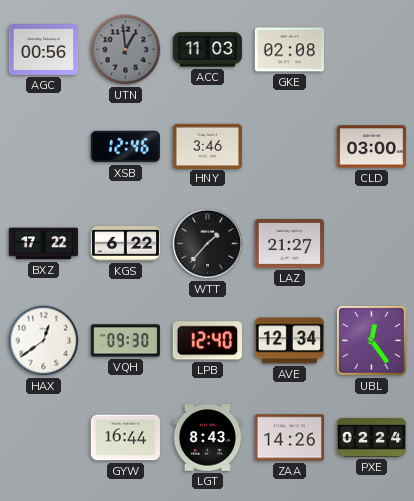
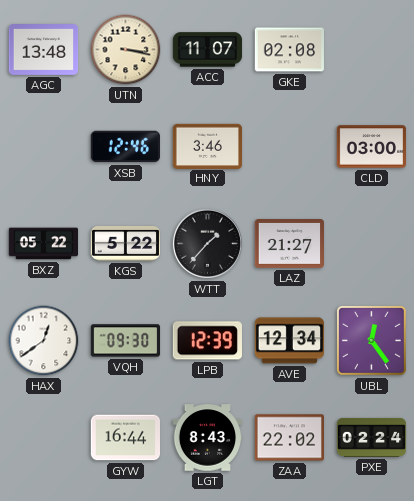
AGC: 00:56 -> 13:48 (44, 50)
UTN: 12:59 -> 3:17 (126, 50)
UTN dial: grey -> cream (126, 50)
ACC: 11:03 -> 11:07 (208, 50)
BXZ: 17:22 -> 05:22 (44, 244)
KGS: 6:22 -> 5:22 (126, 243)
LPB: 12:40 -> 12:39 (207, 341)
ZAA: 14:26 -> 22:02 (289, 438)
